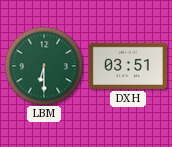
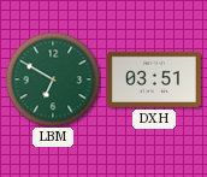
LBM: 6:30 -> 6:50 (53, 79)
